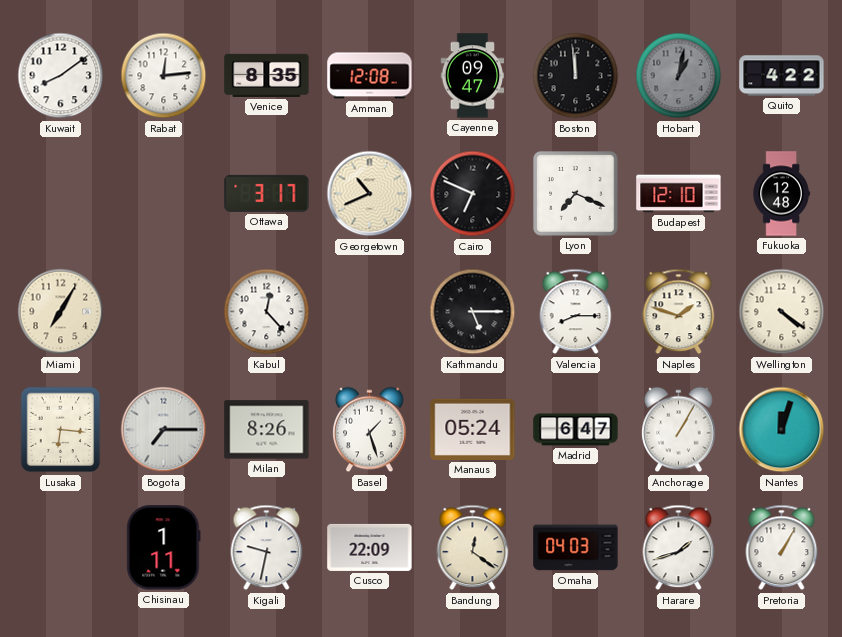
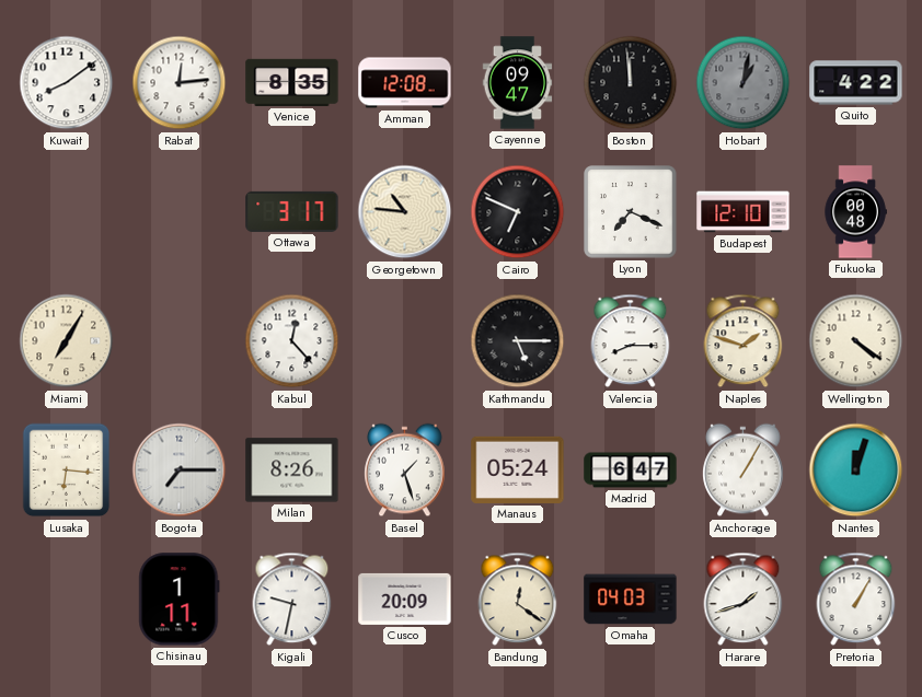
Georgetown: 10:41 -> 10:46 (405, 212)
Fukuoka: 12:48 -> 00:48 (855, 212)
Cusco: 22:09 -> 20:09 (405, 599)
